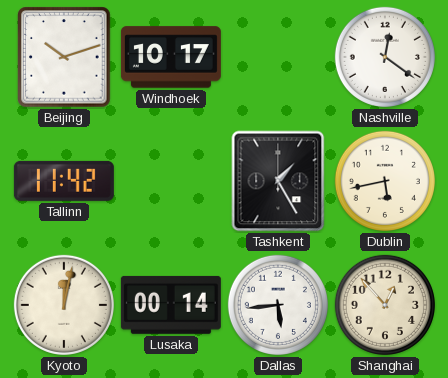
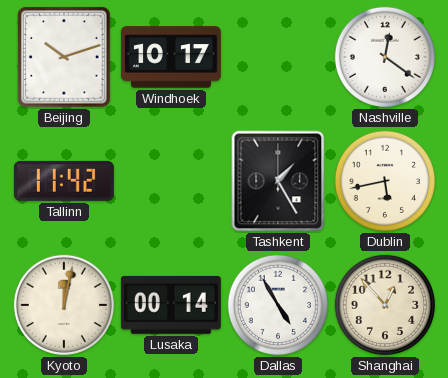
Dallas: 5:44 -> 4:55 (278, 305)
